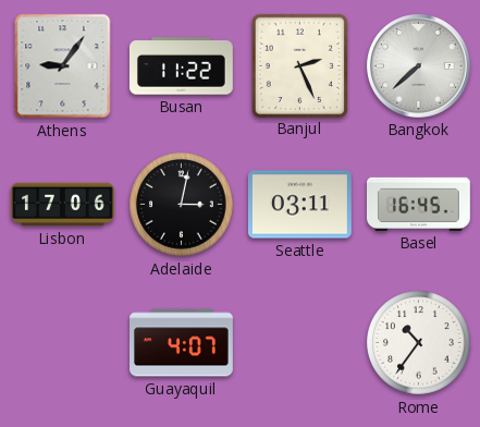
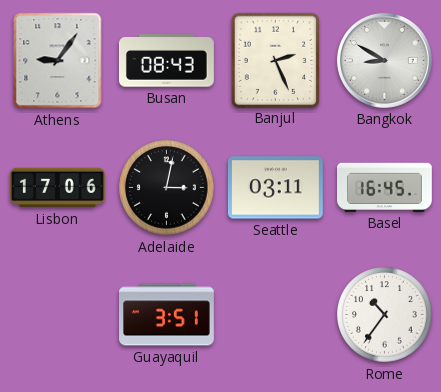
Busan: 11:22 -> 08:43 (166, 61)
Bangkok: 7:38 -> 8:50 (384, 60)
Guayaquil: 4:07 -> 3:51 (167, 315)
